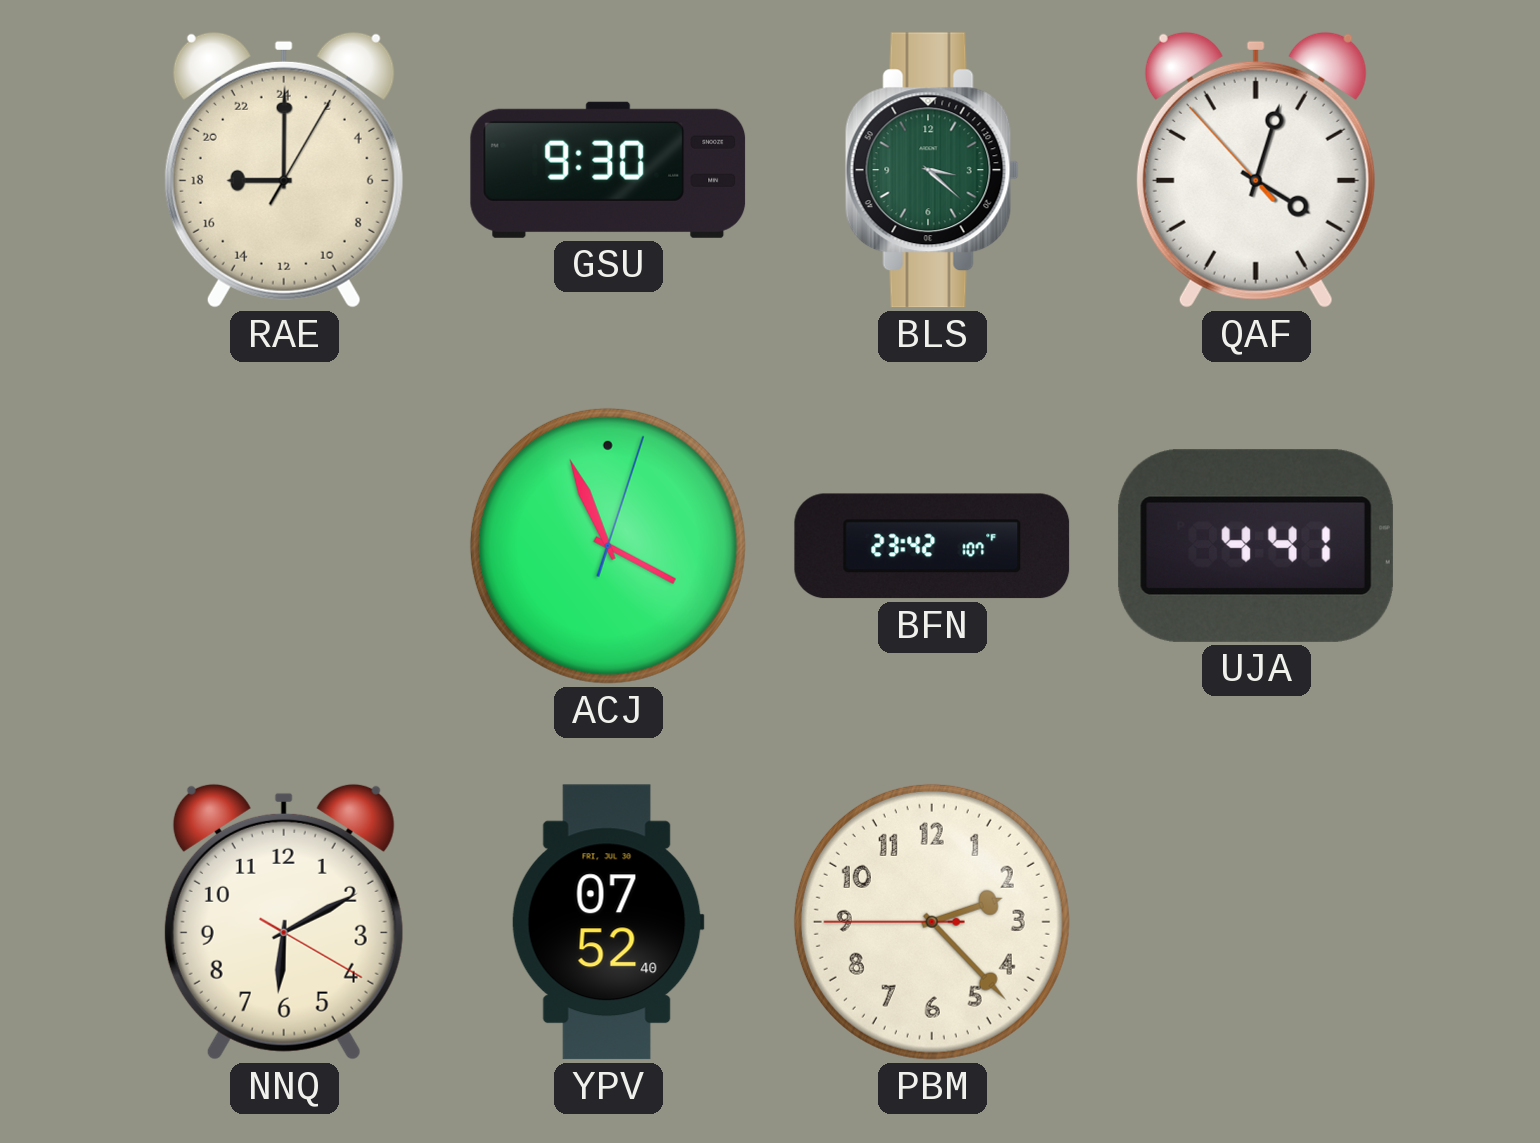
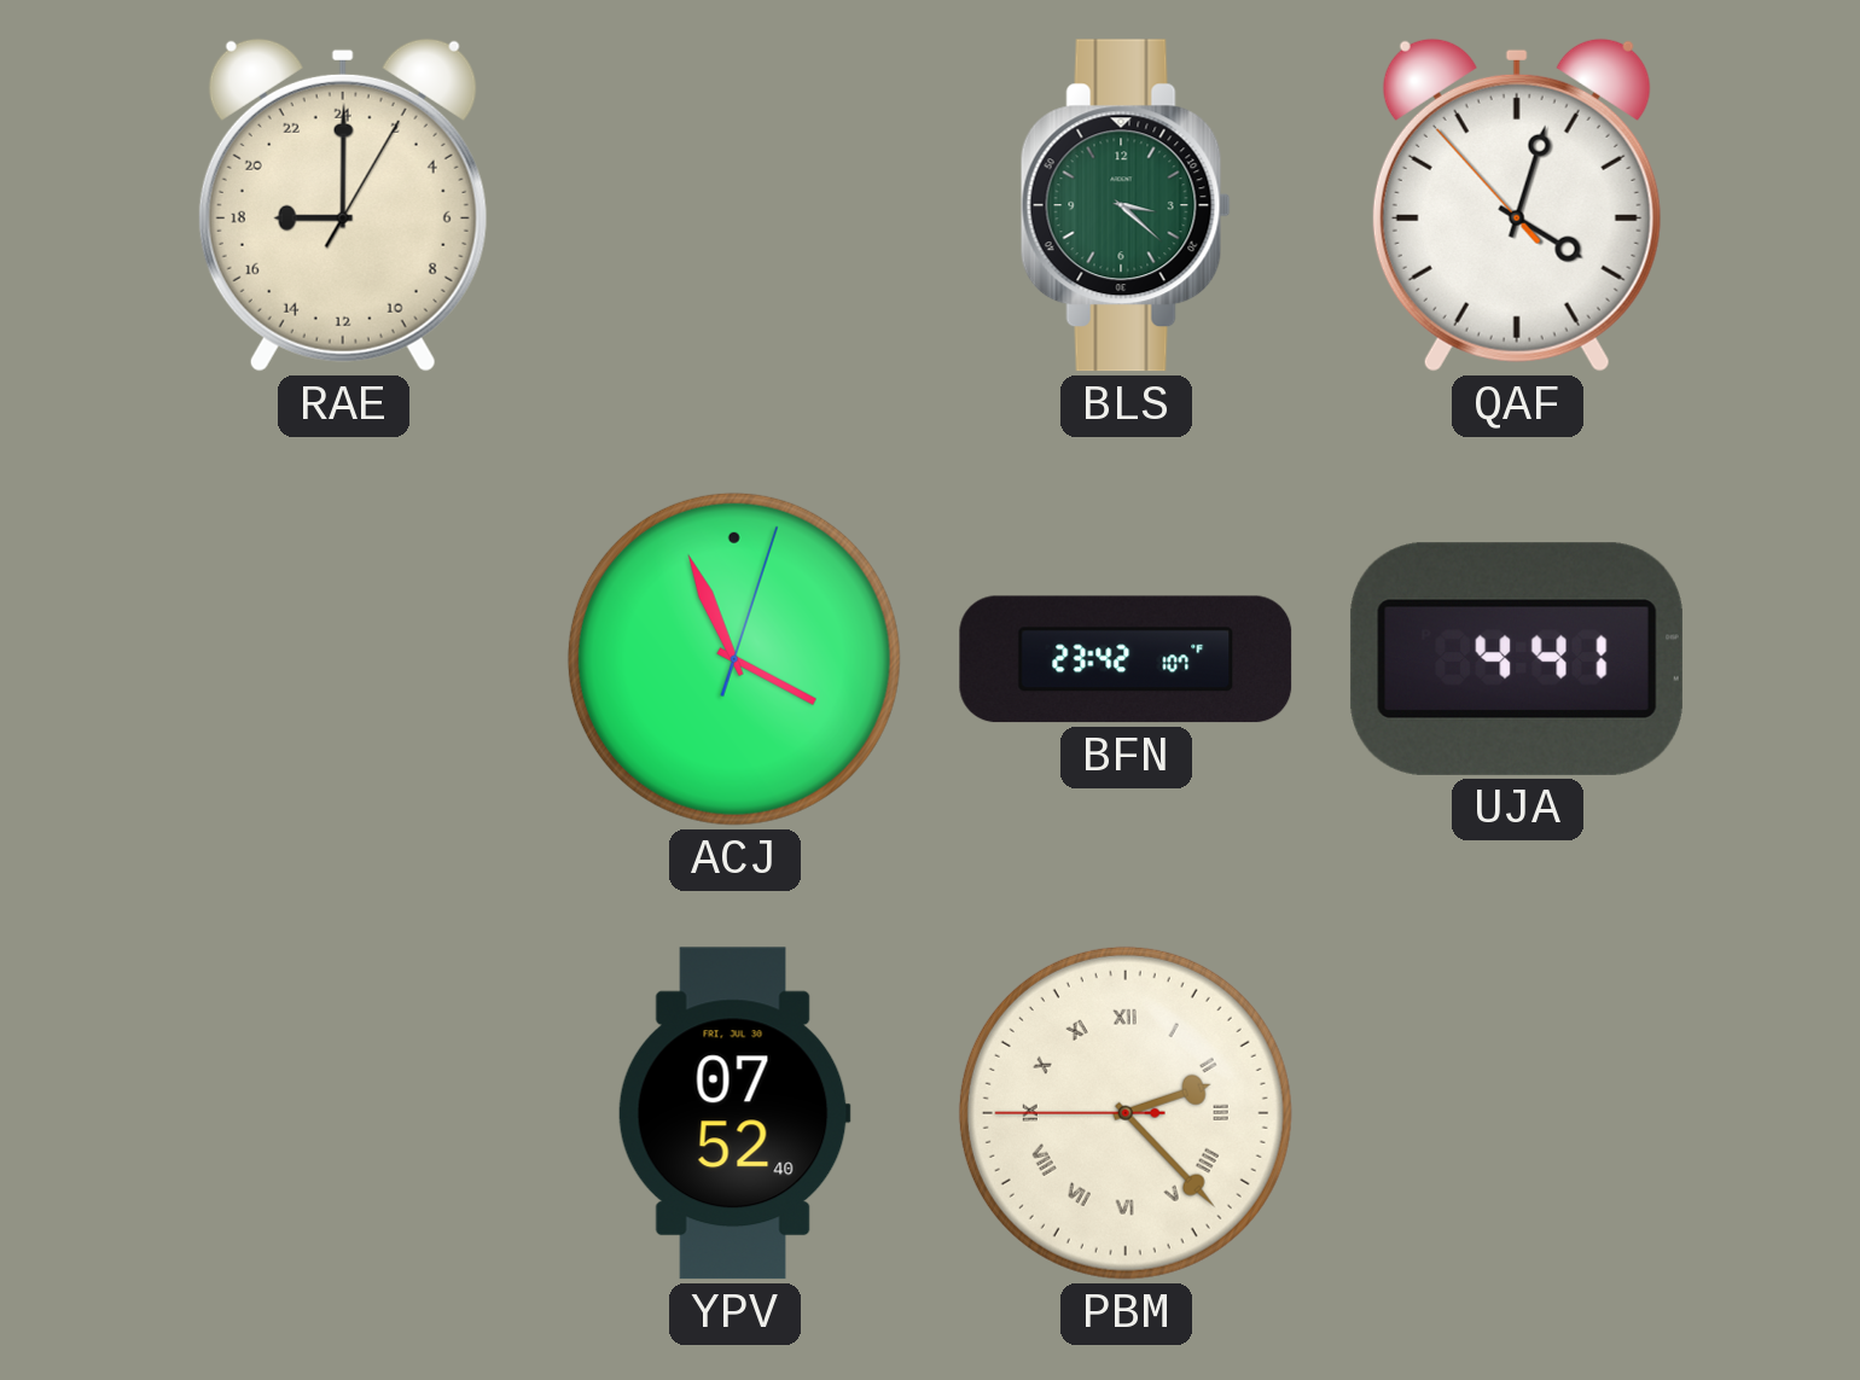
GSU: 9:30 -> none (608, 170)
NNQ: 6:10 -> none (284, 922)
PBM numerals: Arabic -> Roman (1126, 1113)
